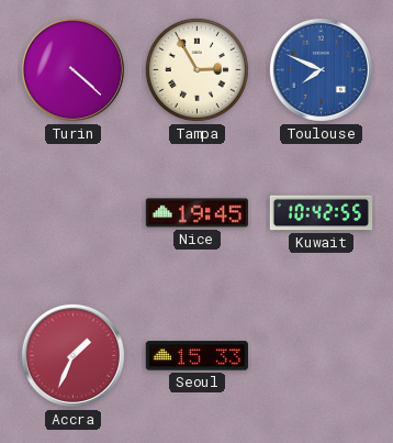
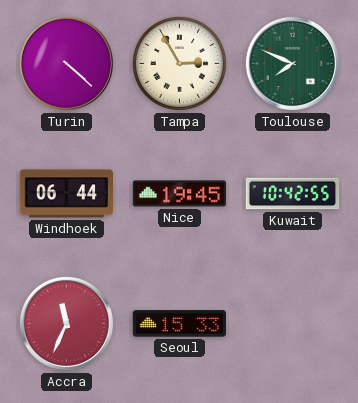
Toulouse dial: blue -> green (292, 63)
Windhoek: none -> 06:44 (66, 194)
Accra: 1:34 -> 11:34 (66, 323)
